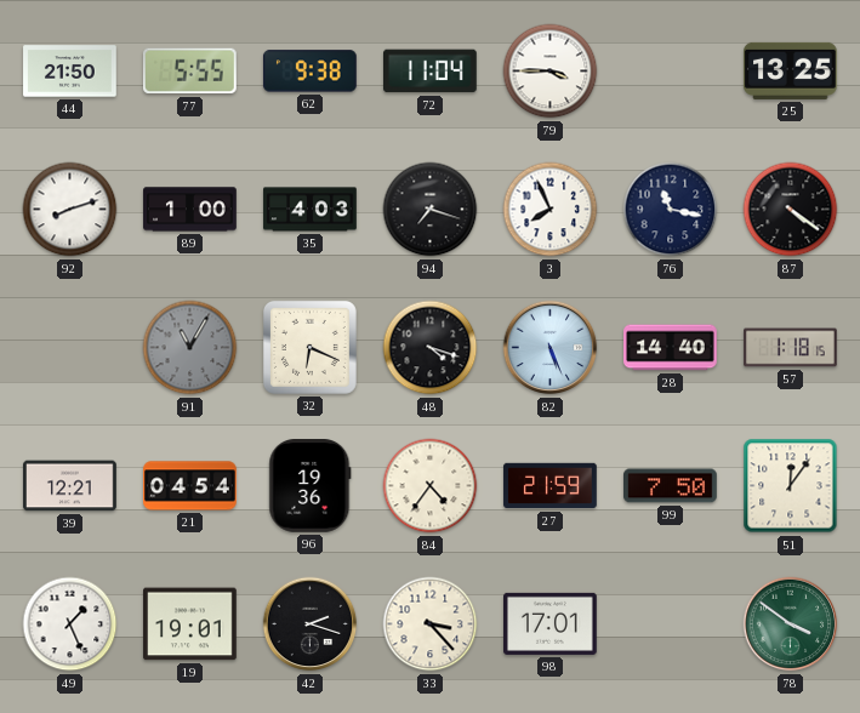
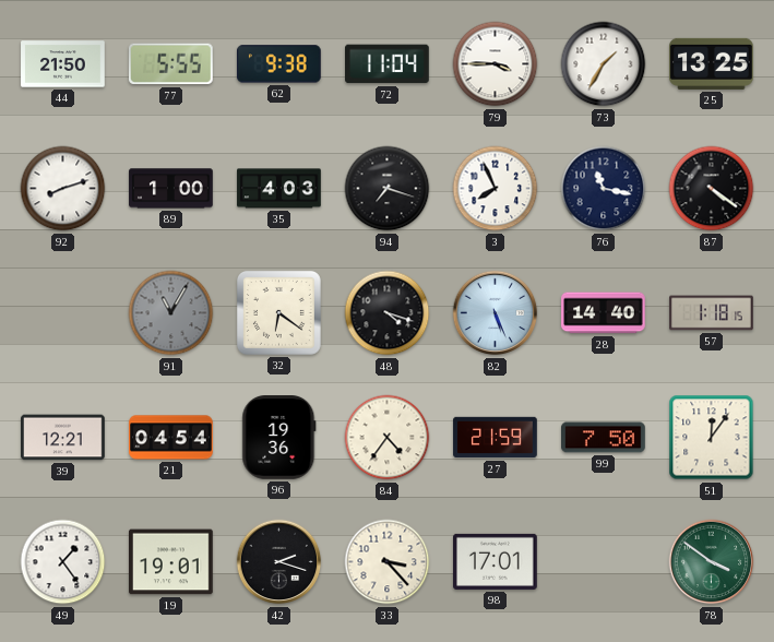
73: none -> 1:35 (604, 64)
32: 6:19 -> 6:21 (278, 312)
49: 1:26 -> 1:24 (63, 562)
